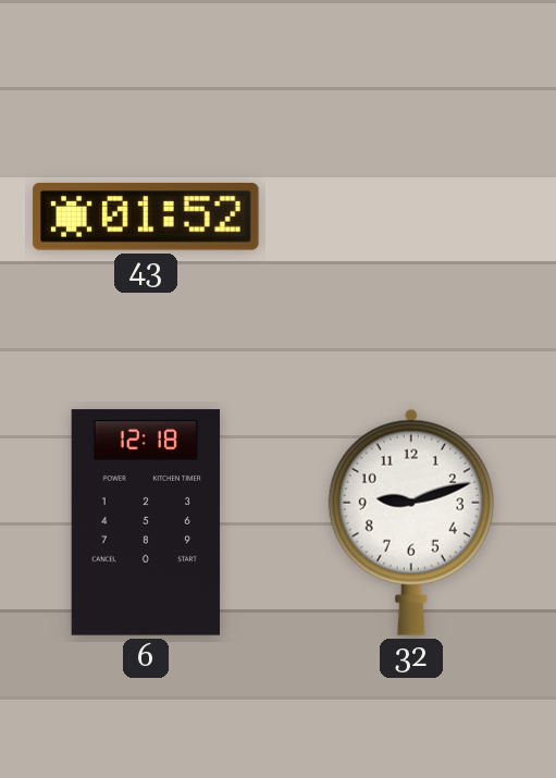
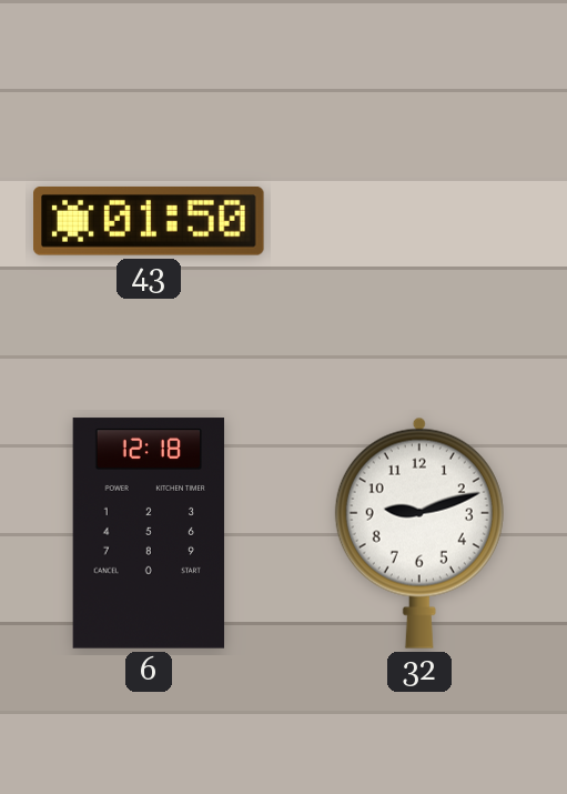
43: 01:52 -> 01:50 (150, 221)
